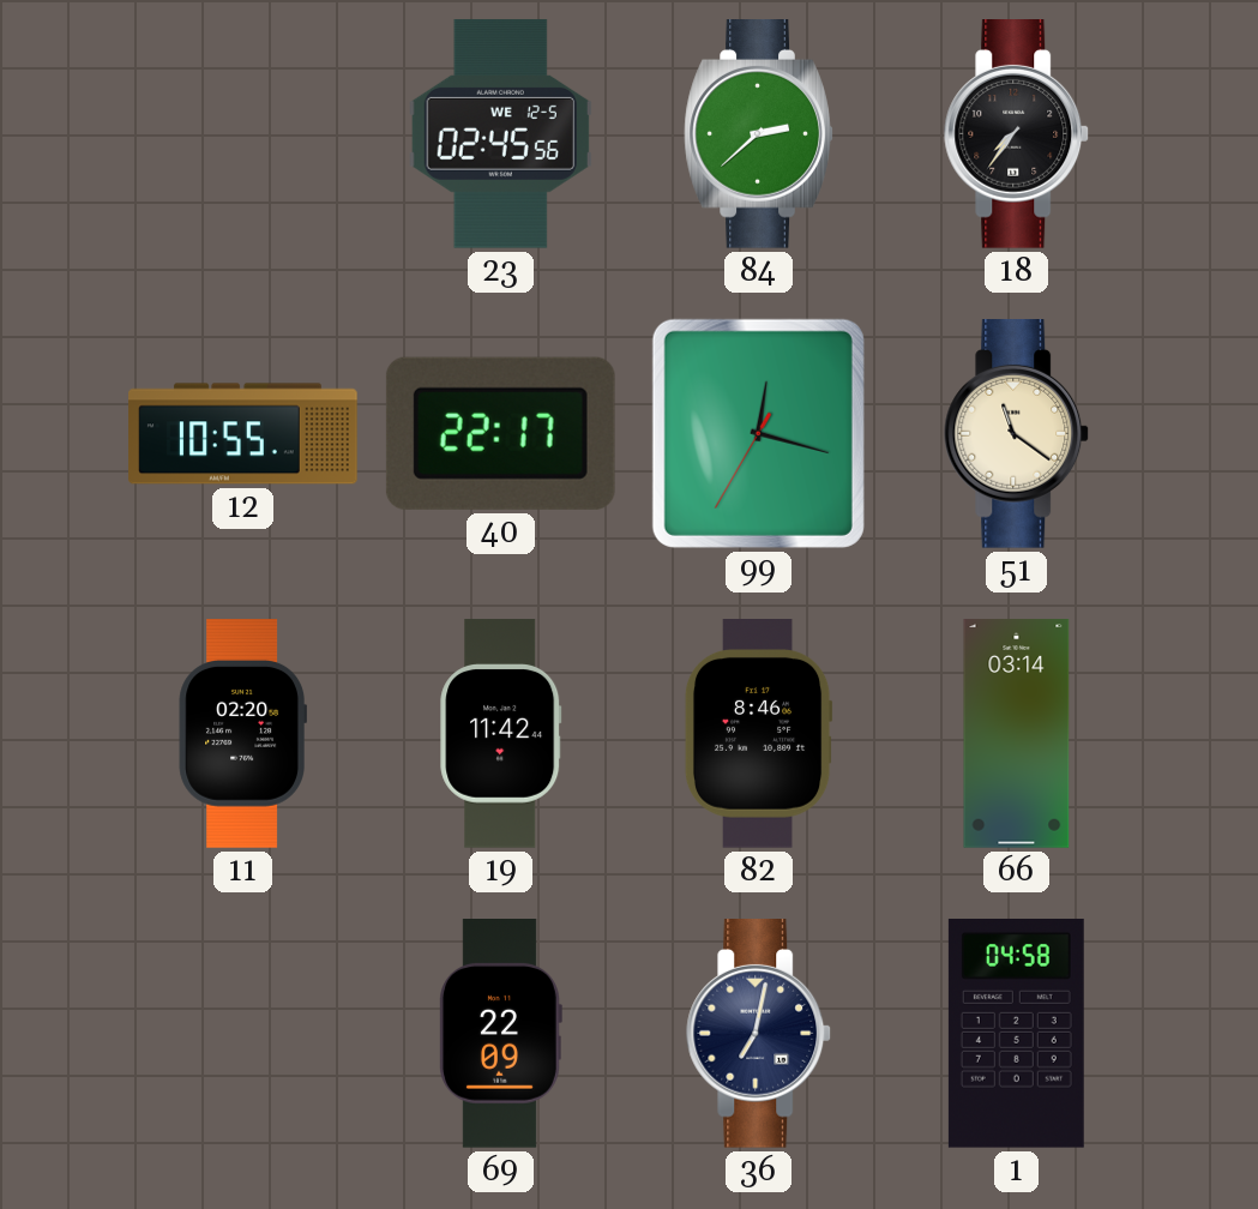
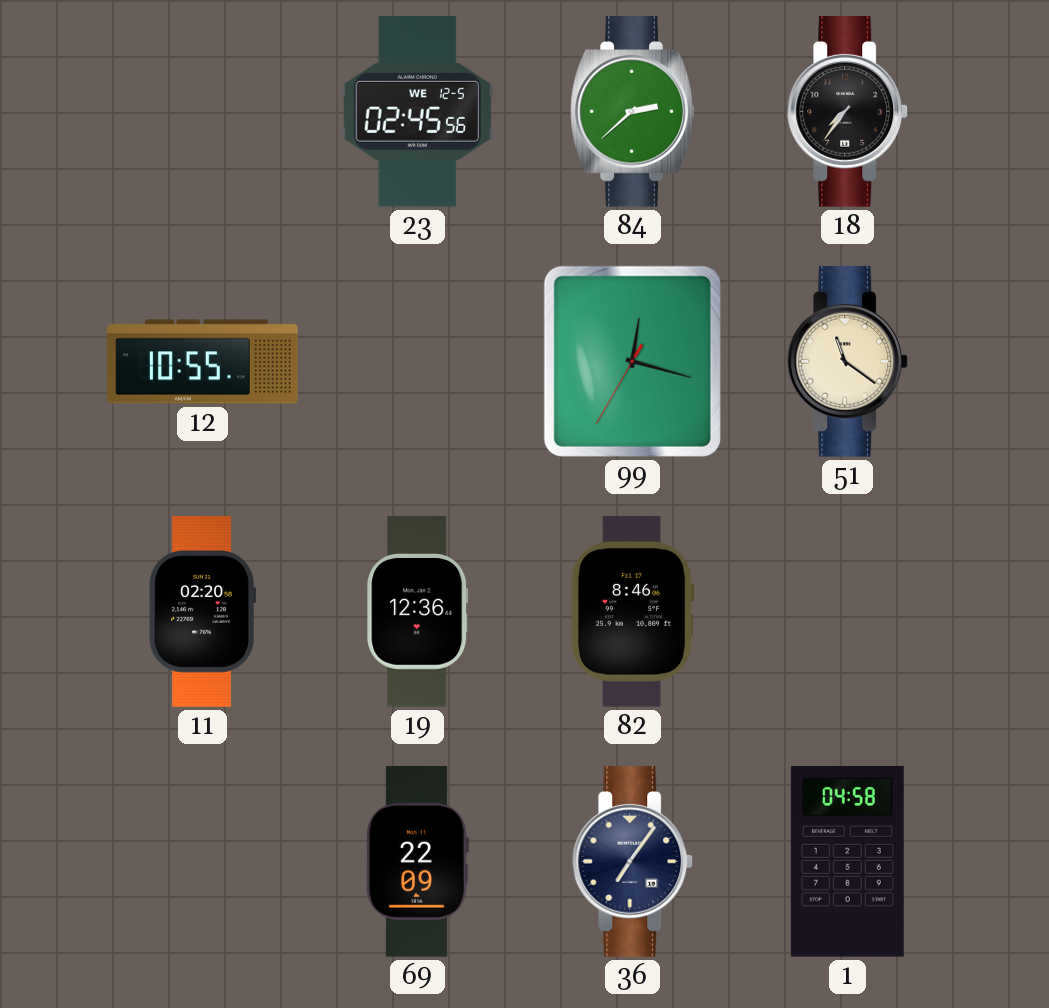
40: 22:17 -> none (500, 433)
19: 11:42 -> 12:36 (418, 612)
66: 03:14 -> none (1017, 734)
36: 7:02 -> 7:06 (633, 862)
